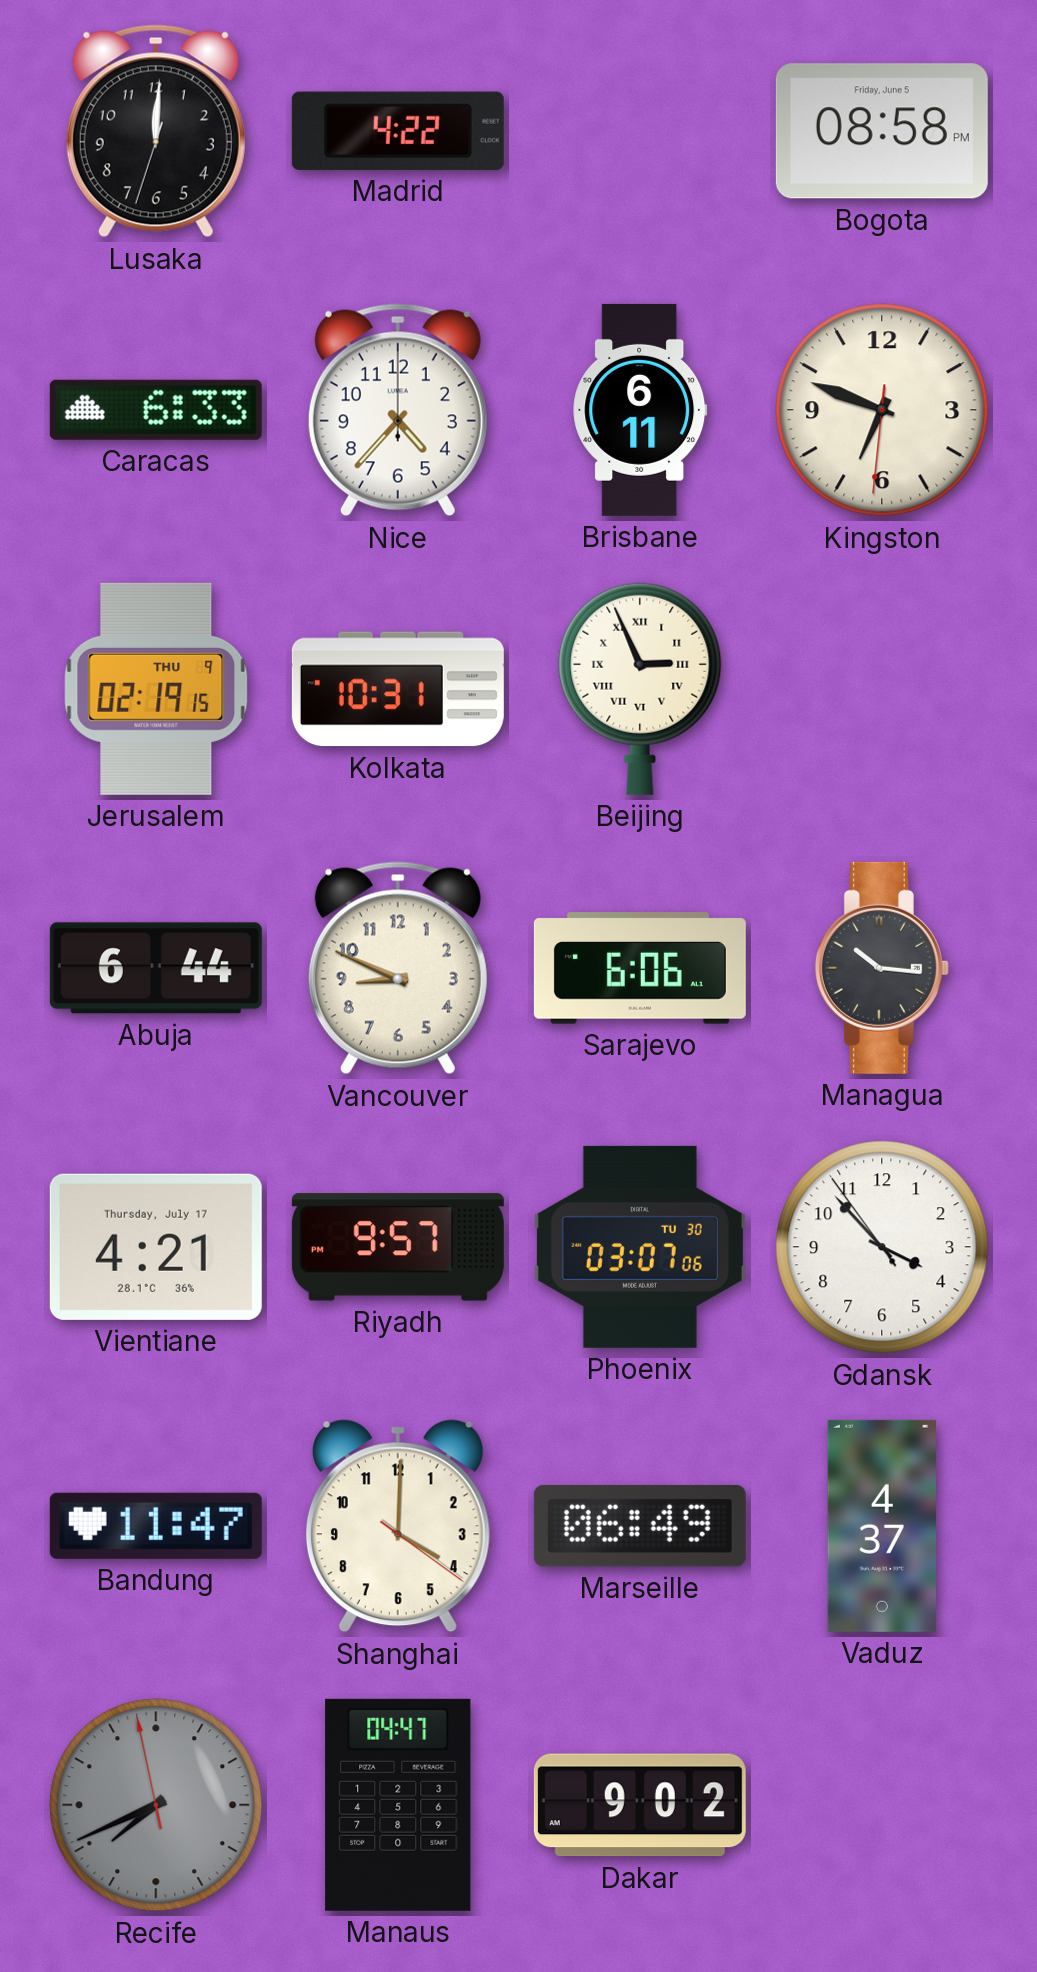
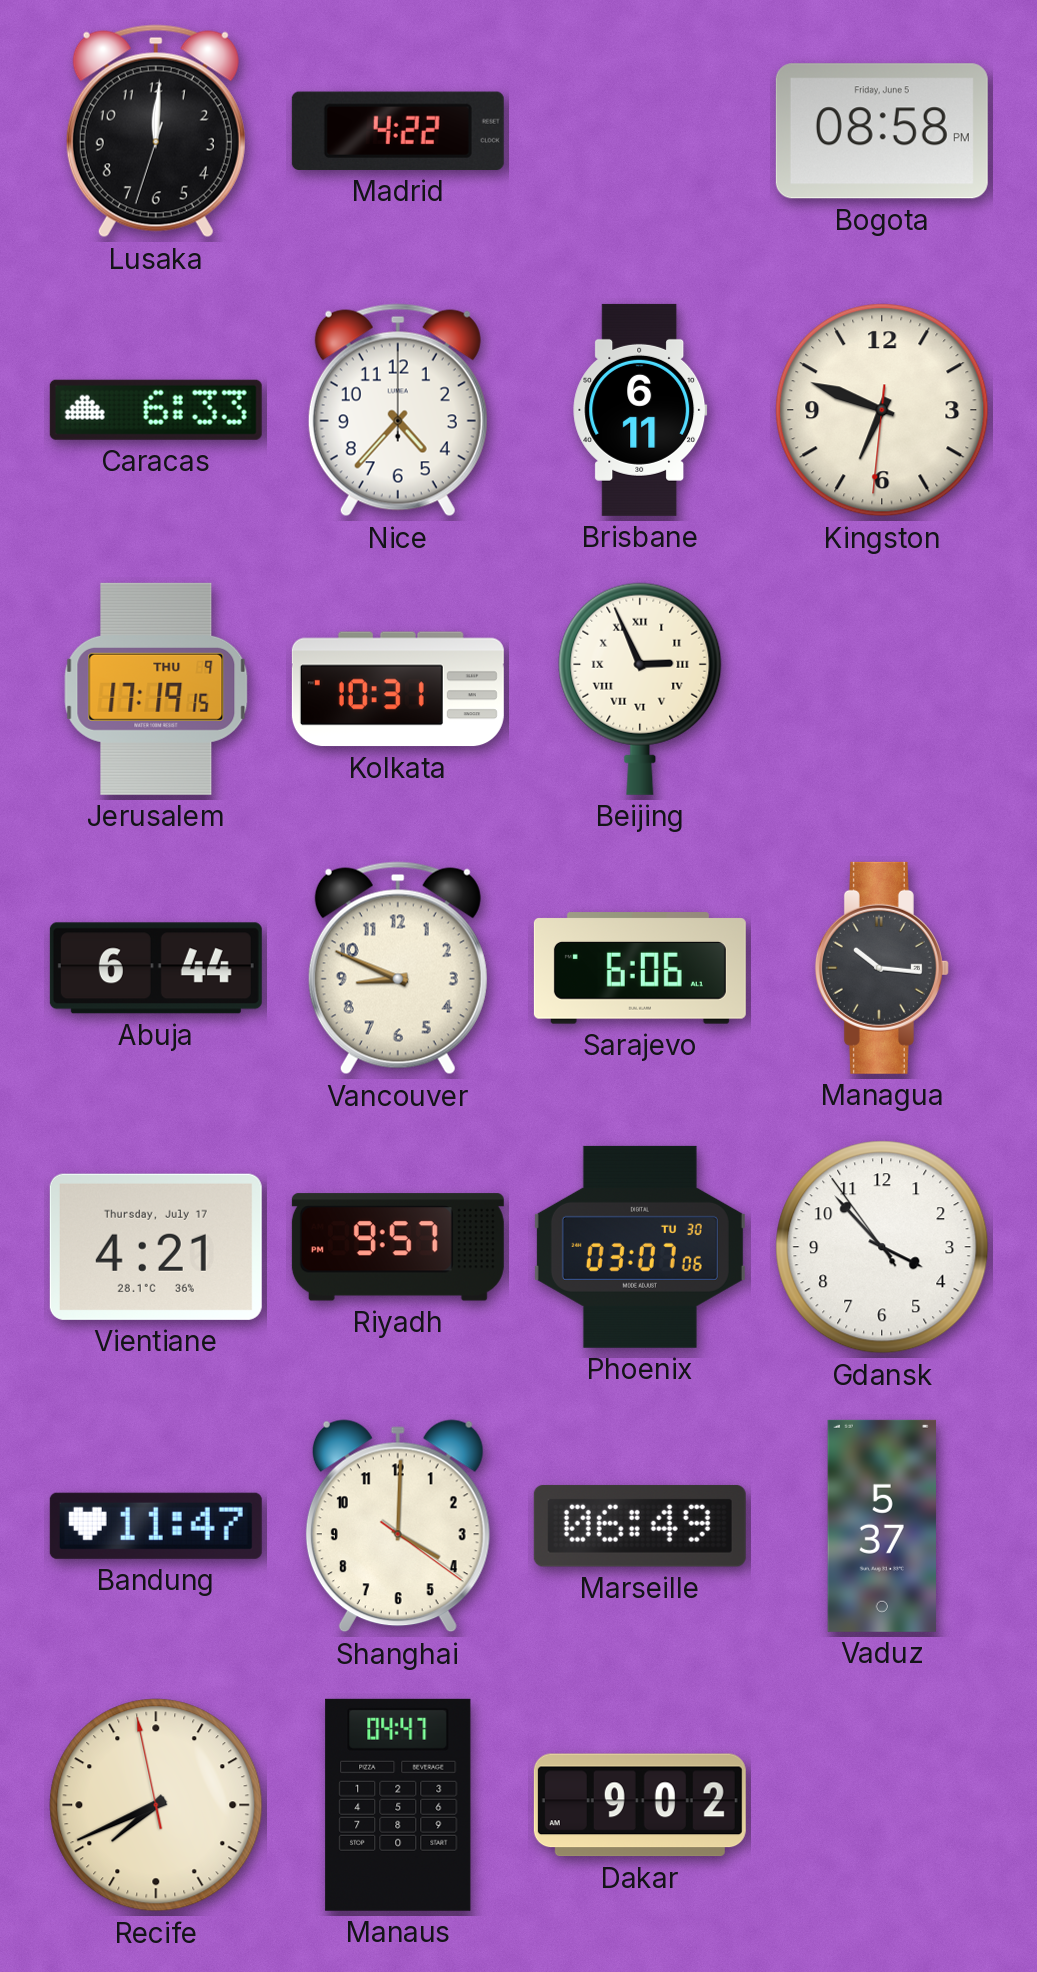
Jerusalem: 02:19 -> 17:19 (156, 689)
Vaduz: 4:37 -> 5:37 (882, 1526)
Recife dial: grey -> cream (156, 1805)
